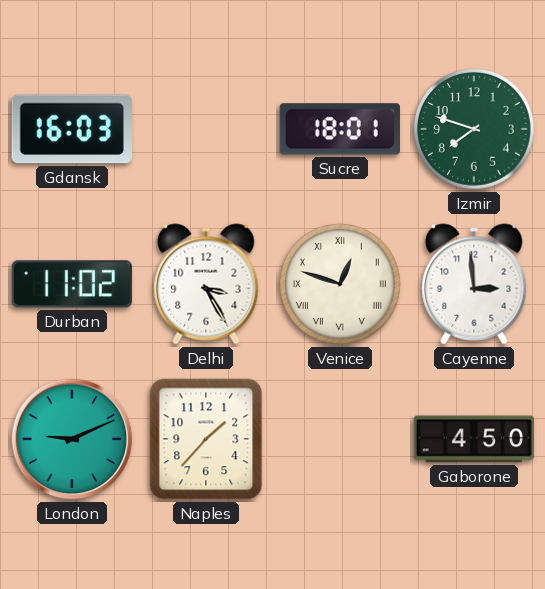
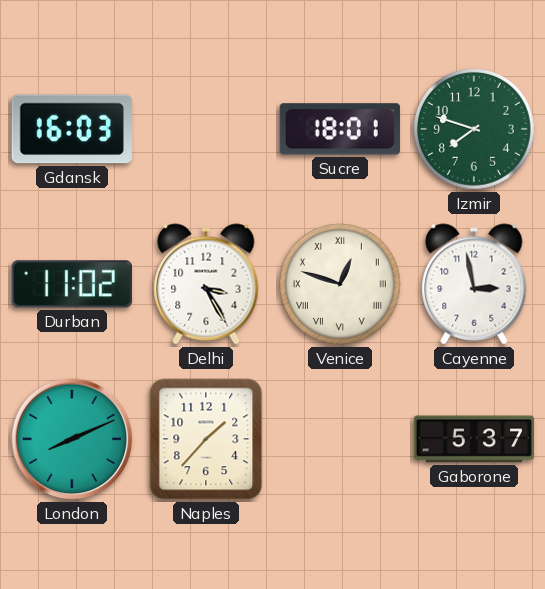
Cayenne: 2:59 -> 2:58 (474, 284)
London: 9:11 -> 8:11 (72, 439)
Gaborone: 4:50 -> 5:37 (474, 439)
